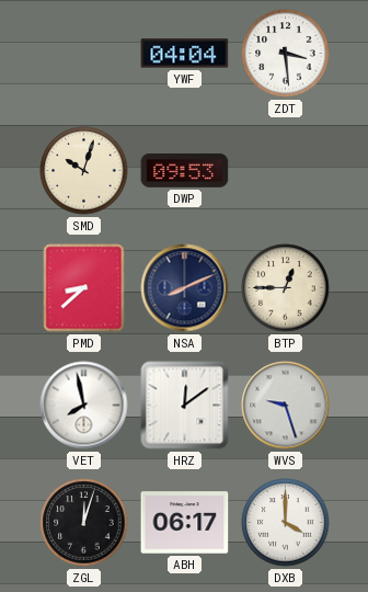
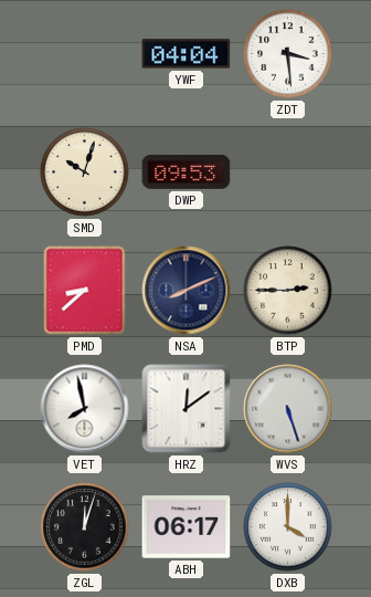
BTP: 12:45 -> 2:45 (288, 291)
WVS: 9:27 -> 5:27 (288, 409)
